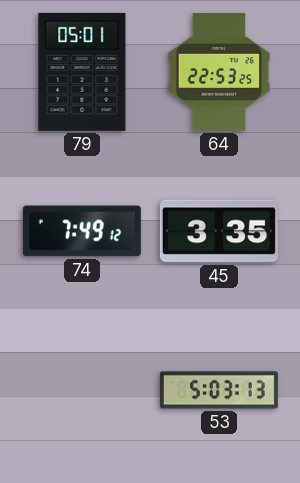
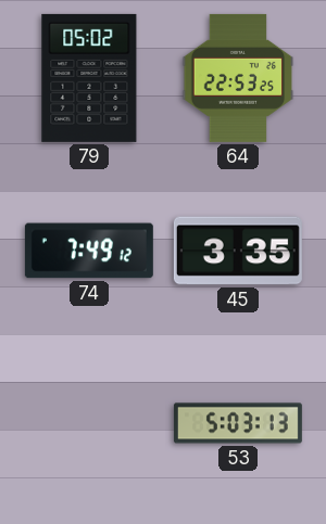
79: 05:01 -> 05:02 (89, 78)
